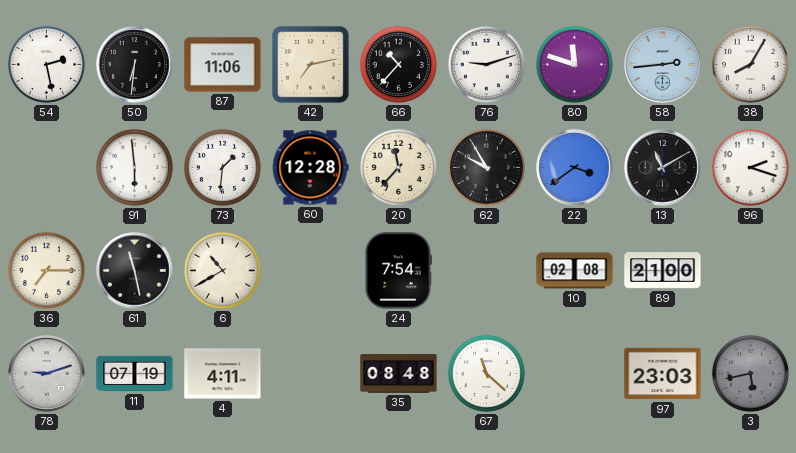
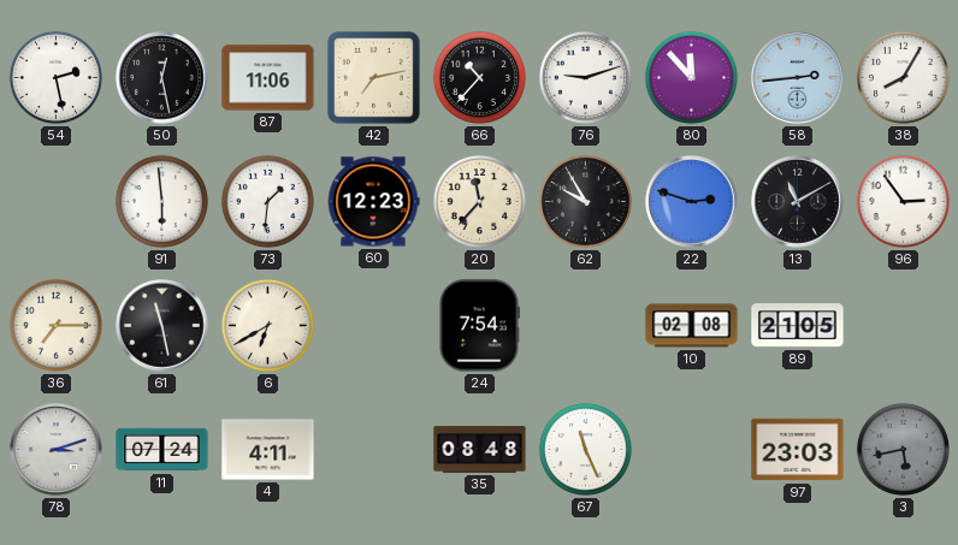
50: 6:31 -> 12:28 (162, 78)
80: 11:48 -> 11:53 (691, 77)
60: 12:28 -> 12:23 (373, 202)
22: 3:39 -> 2:48 (692, 202)
96: 2:18 -> 2:54 (903, 201)
6: 10:40 -> 6:40 (267, 325)
89: 21:00 -> 21:05 (798, 326)
78: 9:12 -> 3:12 (57, 450)
11: 07:19 -> 07:24 (162, 450)
67: 11:22 -> 11:26 (585, 449)
